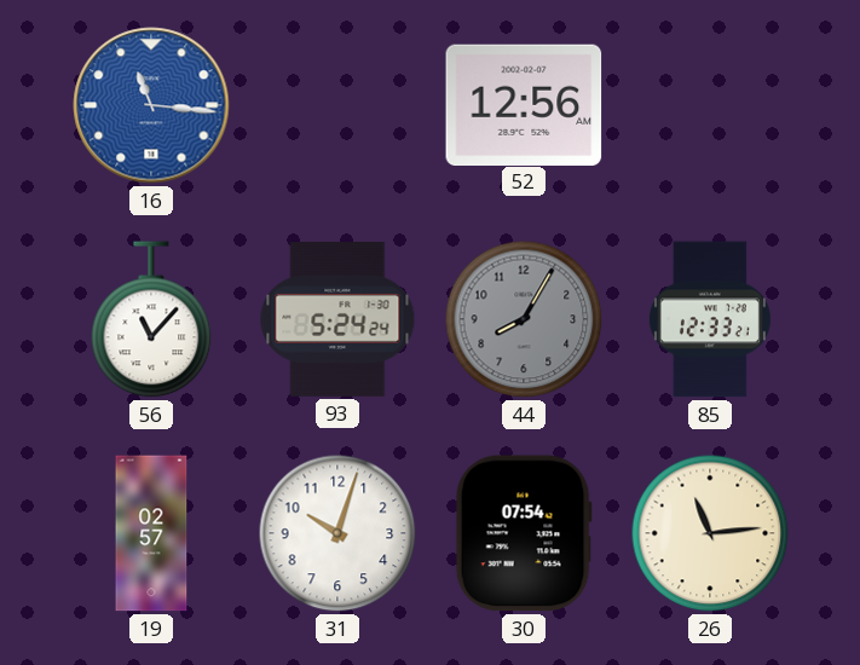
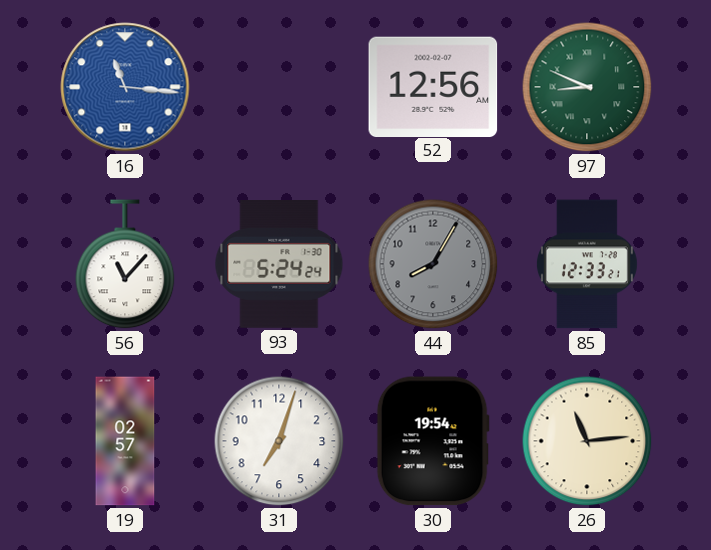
97: none -> 8:49 (587, 87)
31: 10:03 -> 7:03 (279, 441)
30: 07:54 -> 19:54 (433, 441)
